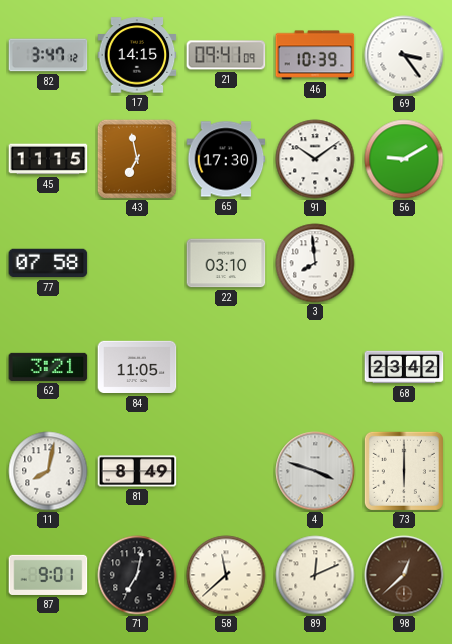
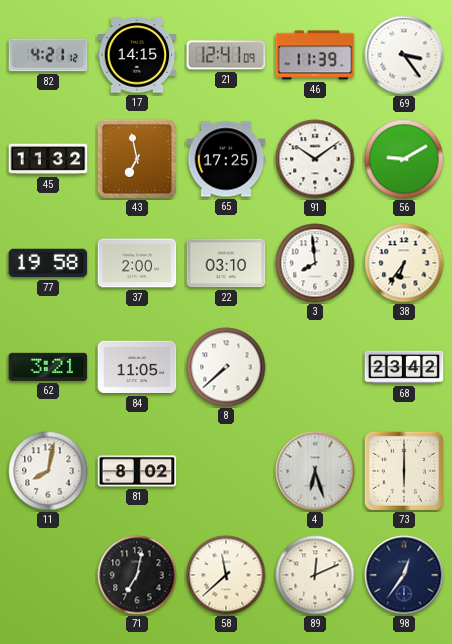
82: 3:47 -> 4:21 (48, 55)
21: 09:41 -> 12:41 (226, 55)
46: 10:39 -> 11:39 (315, 55)
45: 11:15 -> 11:32 (48, 159)
65: 17:30 -> 17:25 (226, 159)
77: 07:58 -> 19:58 (48, 263)
37: none -> 2:00 (137, 263)
38: none -> 6:36 (404, 263)
8: none -> 7:38 (226, 367)
81: 8:49 -> 8:02 (137, 471)
4: 3:48 -> 6:27 (315, 471)
87: 9:01 -> none (48, 575)
98: 12:38 -> 12:36 (404, 575)
98 dial: brown -> navy (404, 575)
